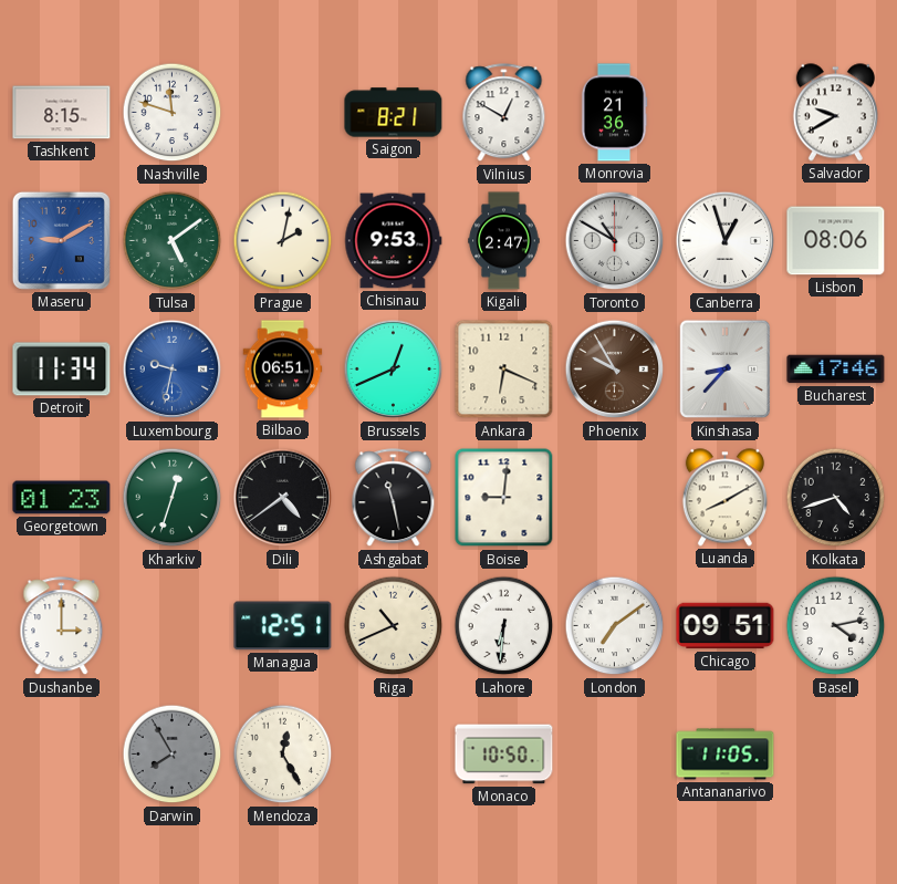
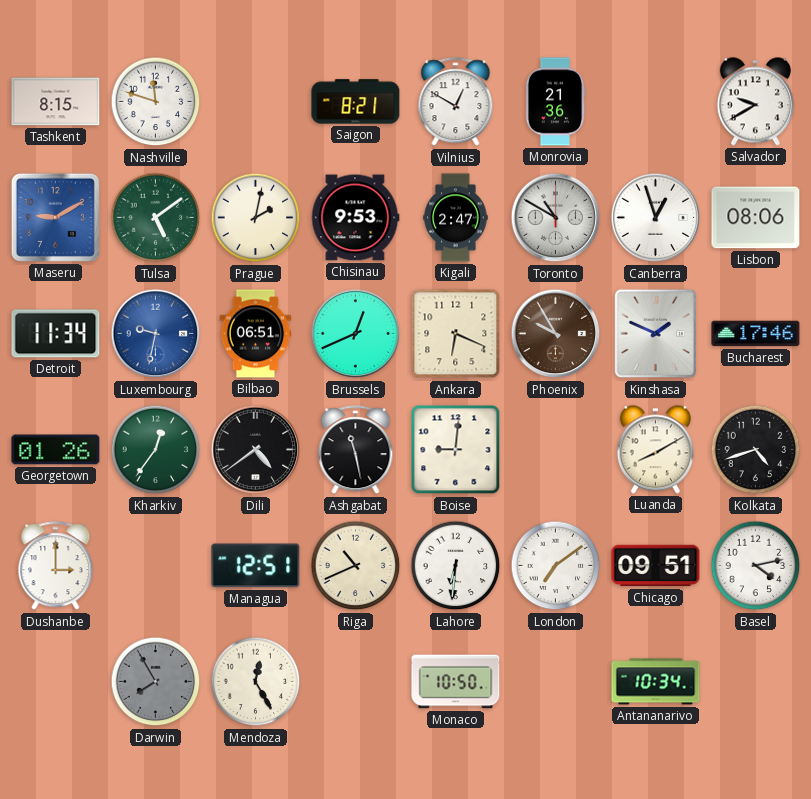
Kinshasa: 8:37 -> 1:49 (656, 334)
Georgetown: 01:23 -> 01:26 (56, 450)
Kharkiv: 12:33 -> 12:36 (156, 450)
Antananarivo: 11:05 -> 10:34 (656, 682)
